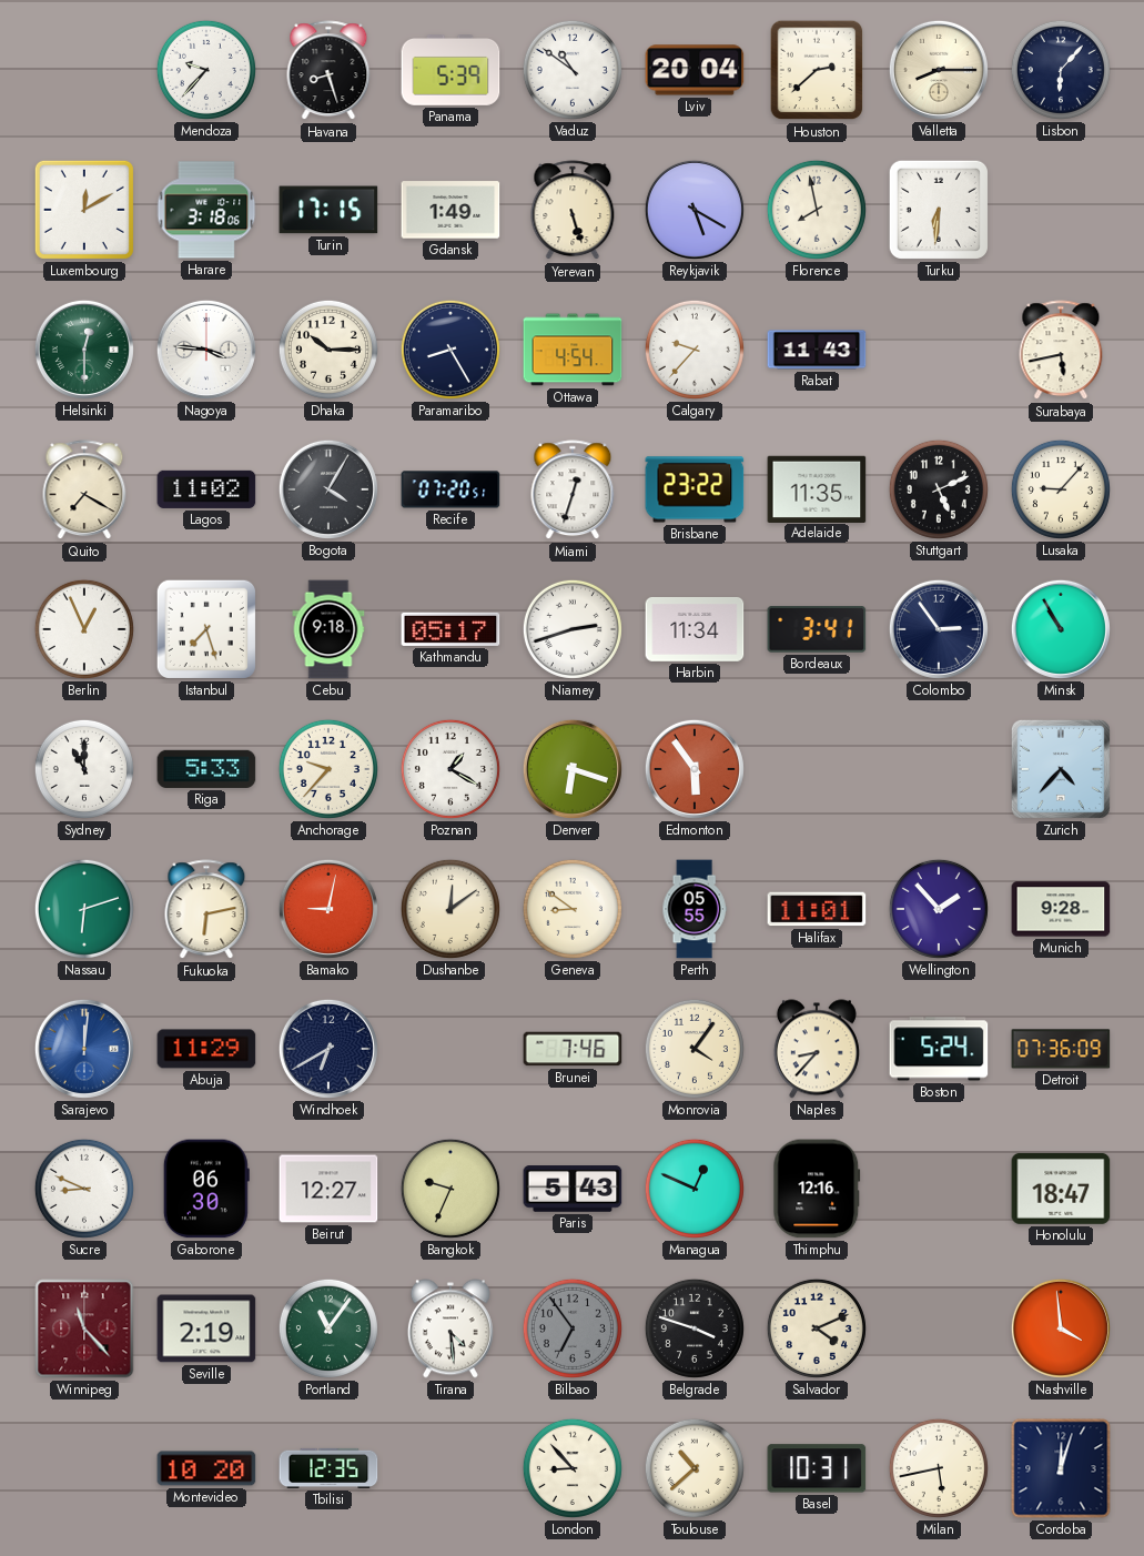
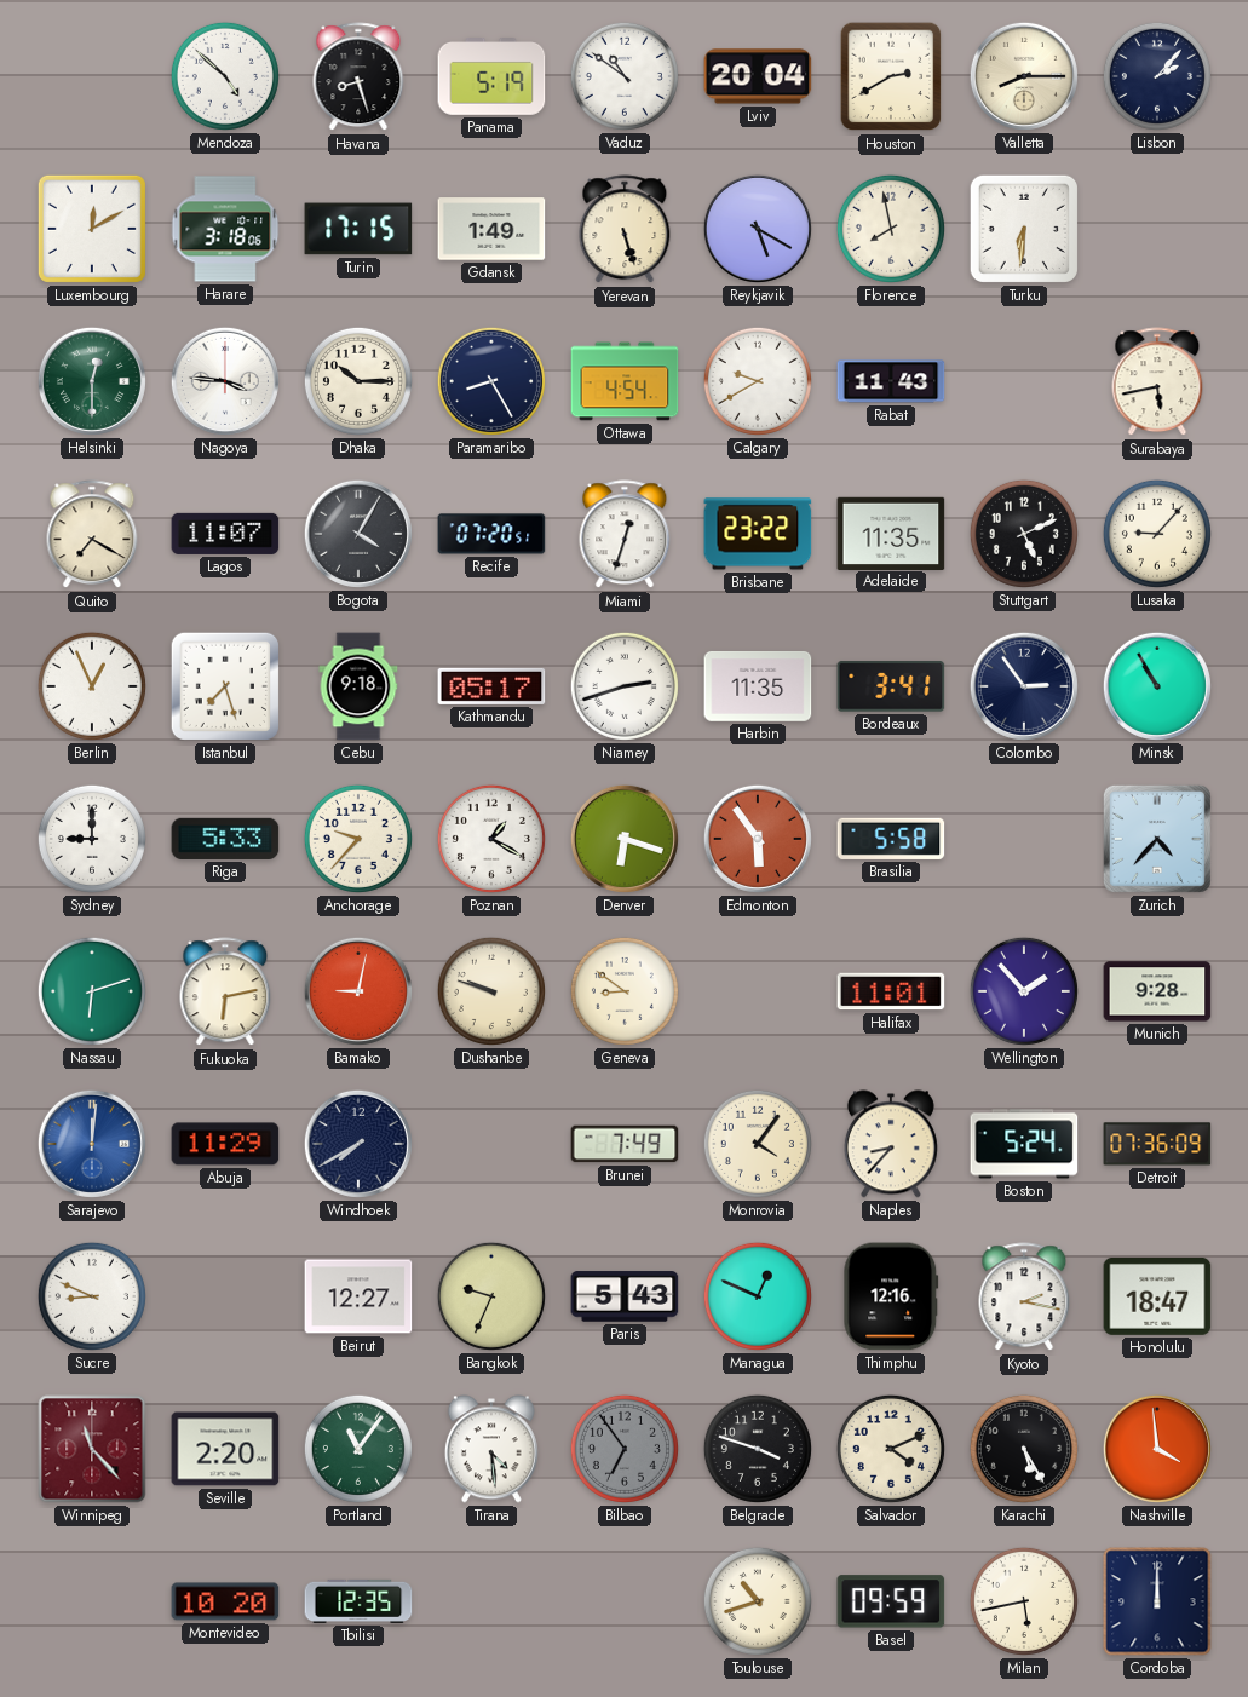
Mendoza: 9:37 -> 4:52 (225, 76)
Panama: 5:39 -> 5:19 (491, 77)
Houston: 2:38 -> 2:40 (891, 76)
Lisbon: 6:07 -> 2:07 (1157, 76)
Calgary: 9:37 -> 9:40 (758, 381)
Lagos: 11:02 -> 11:07 (225, 534)
Harbin: 11:34 -> 11:35 (758, 686)
Sydney: 11:00 -> 9:00 (92, 839)
Brasilia: none -> 5:58 (891, 839)
Dushanbe: 12:09 -> 9:48 (491, 991)
Perth: 05:55 -> none (695, 909)
Windhoek: 6:40 -> 7:40 (358, 1144)
Brunei: 7:46 -> 7:49 (625, 1144)
Gaborone: 06:30 -> none (206, 1189)
Kyoto: none -> 2:17 (1024, 1298)
Seville: 2:19 -> 2:20 (225, 1449)
Karachi: none -> 5:25 (1024, 1449)
London: 8:53 -> none (573, 1468)
Toulouse: 10:38 -> 10:42 (758, 1601)
Basel: 10:31 -> 09:59 (891, 1601)
Cordoba: 12:03 -> 12:00 (1157, 1601)
